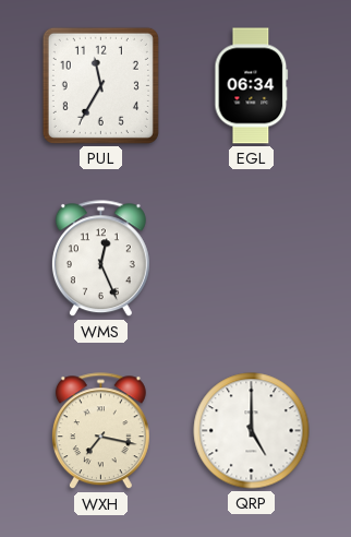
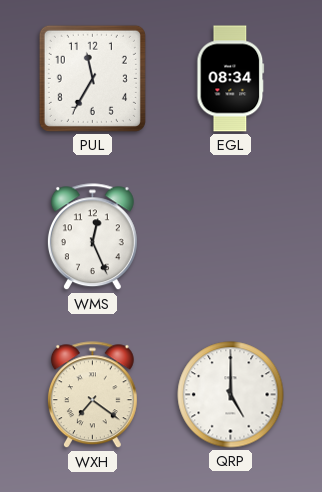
EGL: 06:34 -> 08:34 (231, 79)
WXH: 7:17 -> 7:21 (92, 395)
